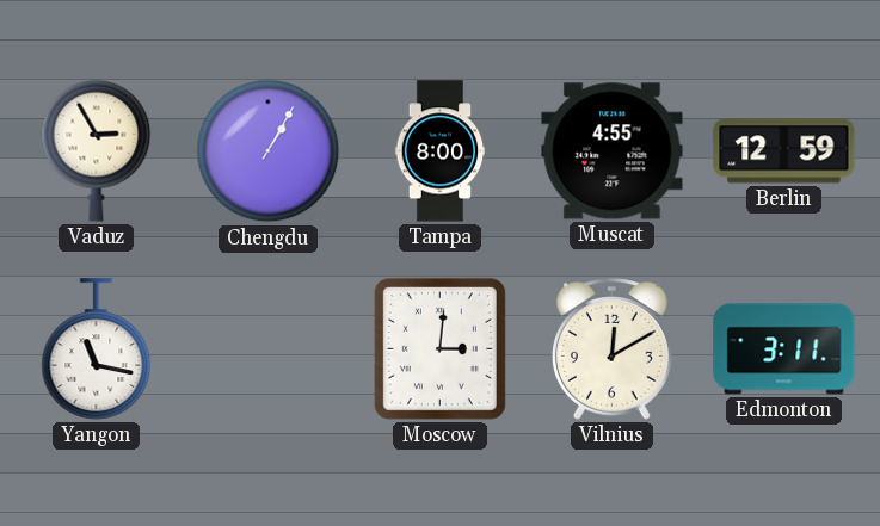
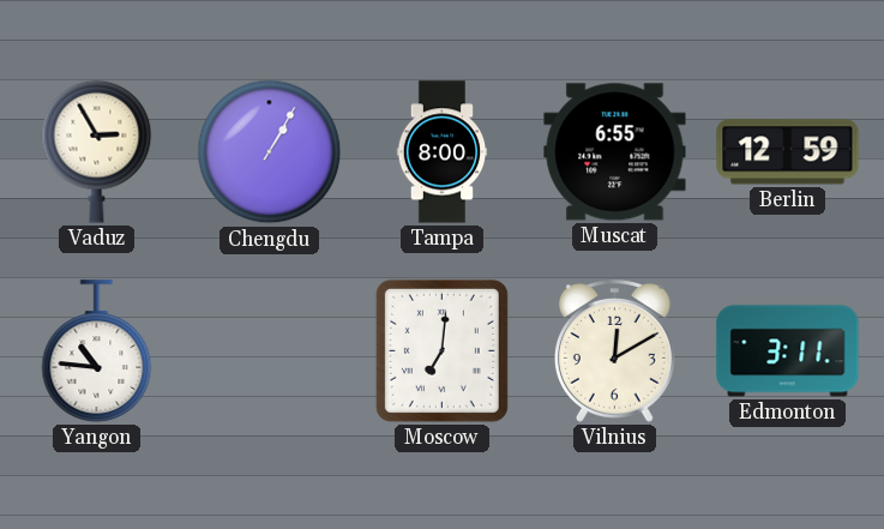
Muscat: 4:55 -> 6:55 (615, 152)
Yangon: 11:17 -> 10:46 (97, 351)
Moscow: 3:01 -> 7:01 (441, 350)
